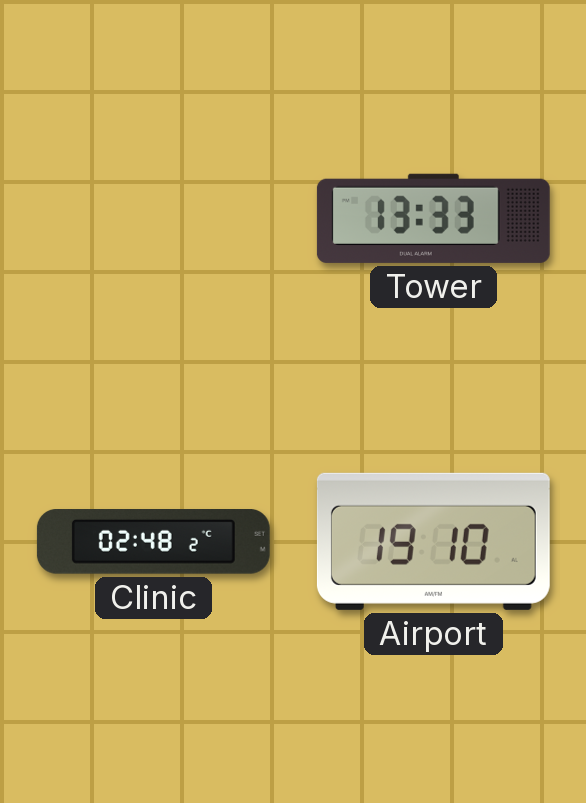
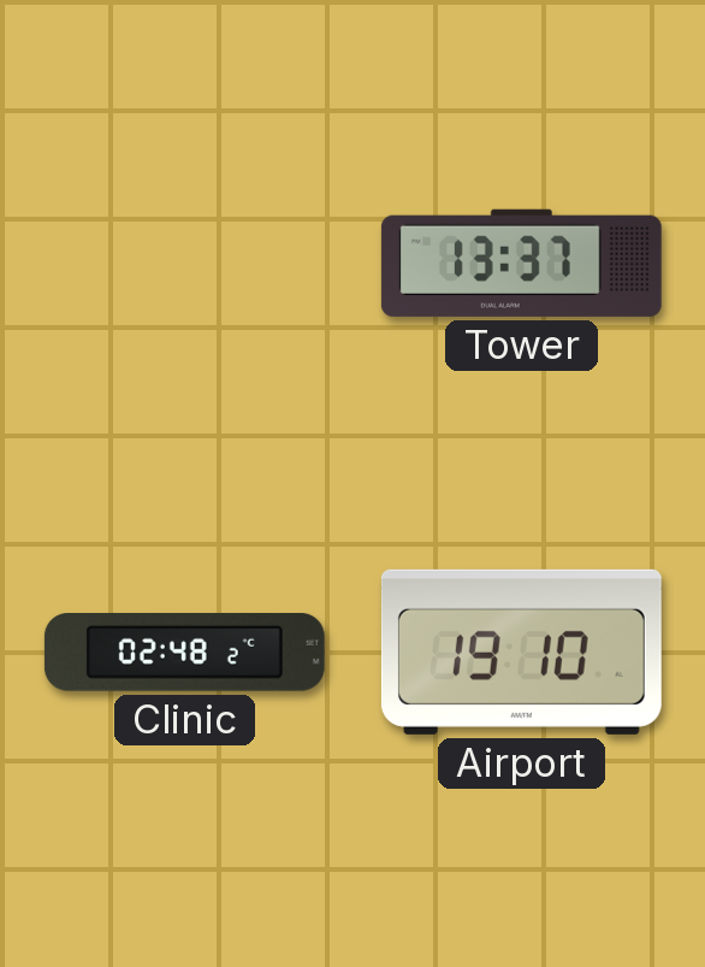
Tower: 13:33 -> 13:37 (521, 263)
